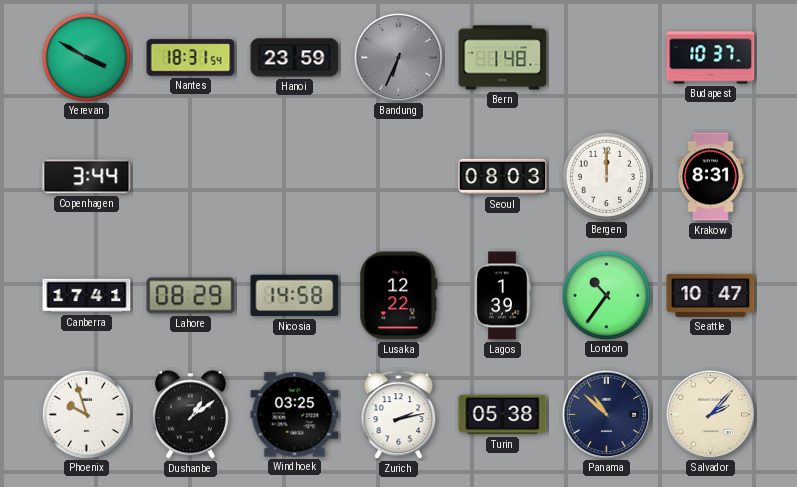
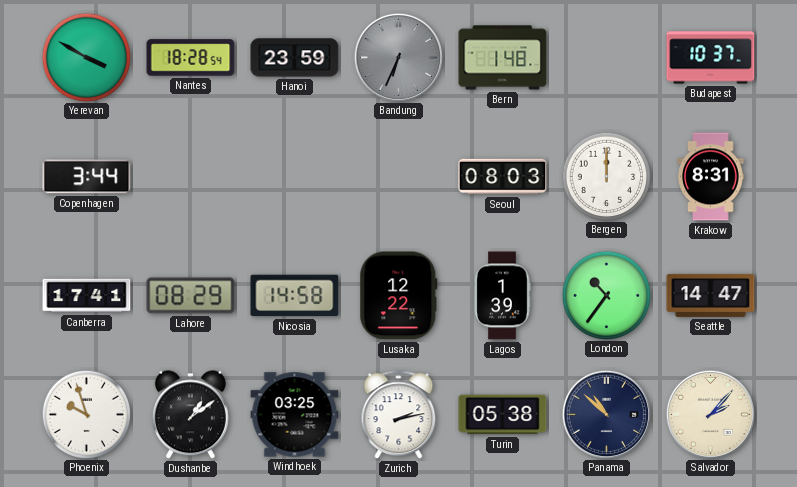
Nantes: 18:31 -> 18:28 (191, 58)
Seattle: 10:47 -> 14:47 (711, 295)
